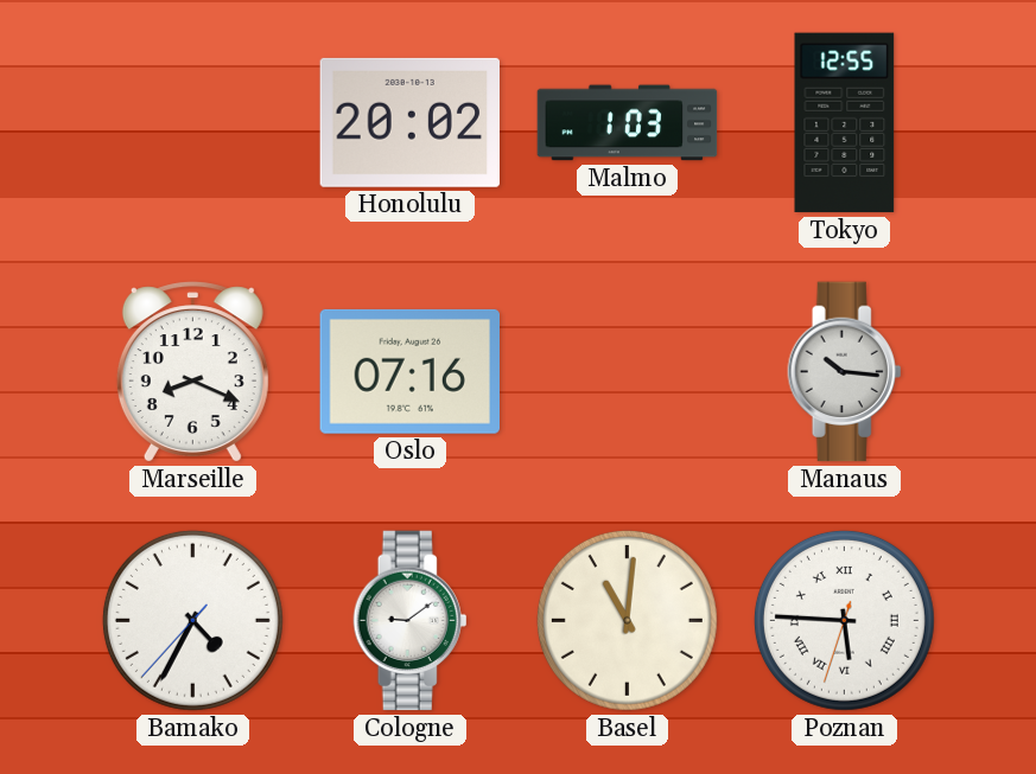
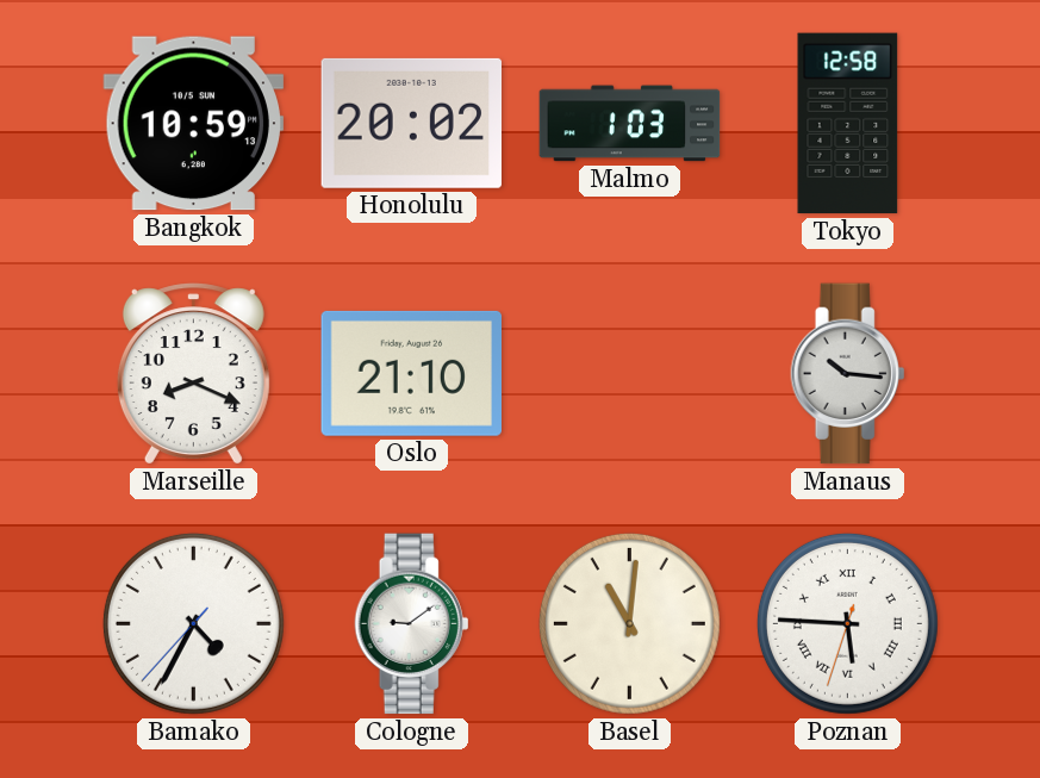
Bangkok: none -> 10:59 (194, 124)
Tokyo: 12:55 -> 12:58 (848, 124)
Oslo: 07:16 -> 21:10 (411, 373)
